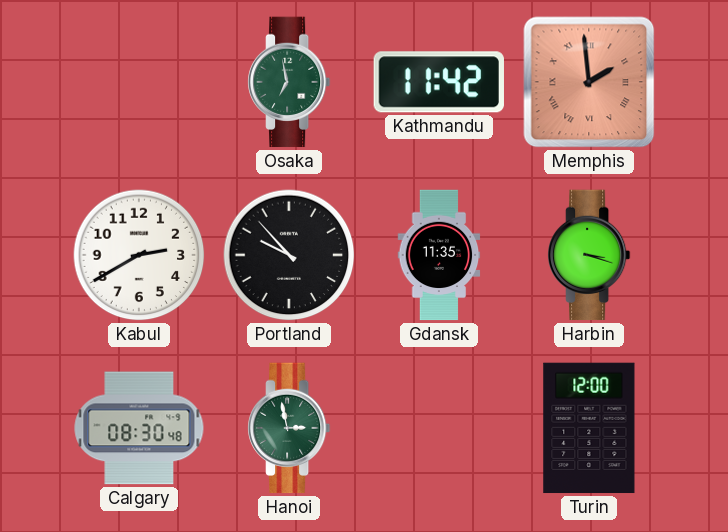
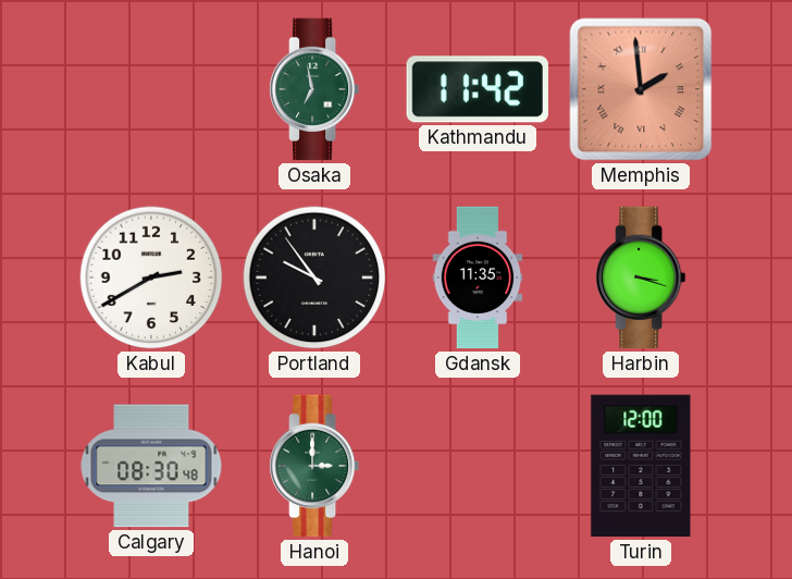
Portland: 9:53 -> 9:54 (314, 278)
Hanoi: 2:58 -> 3:00 (314, 466)
